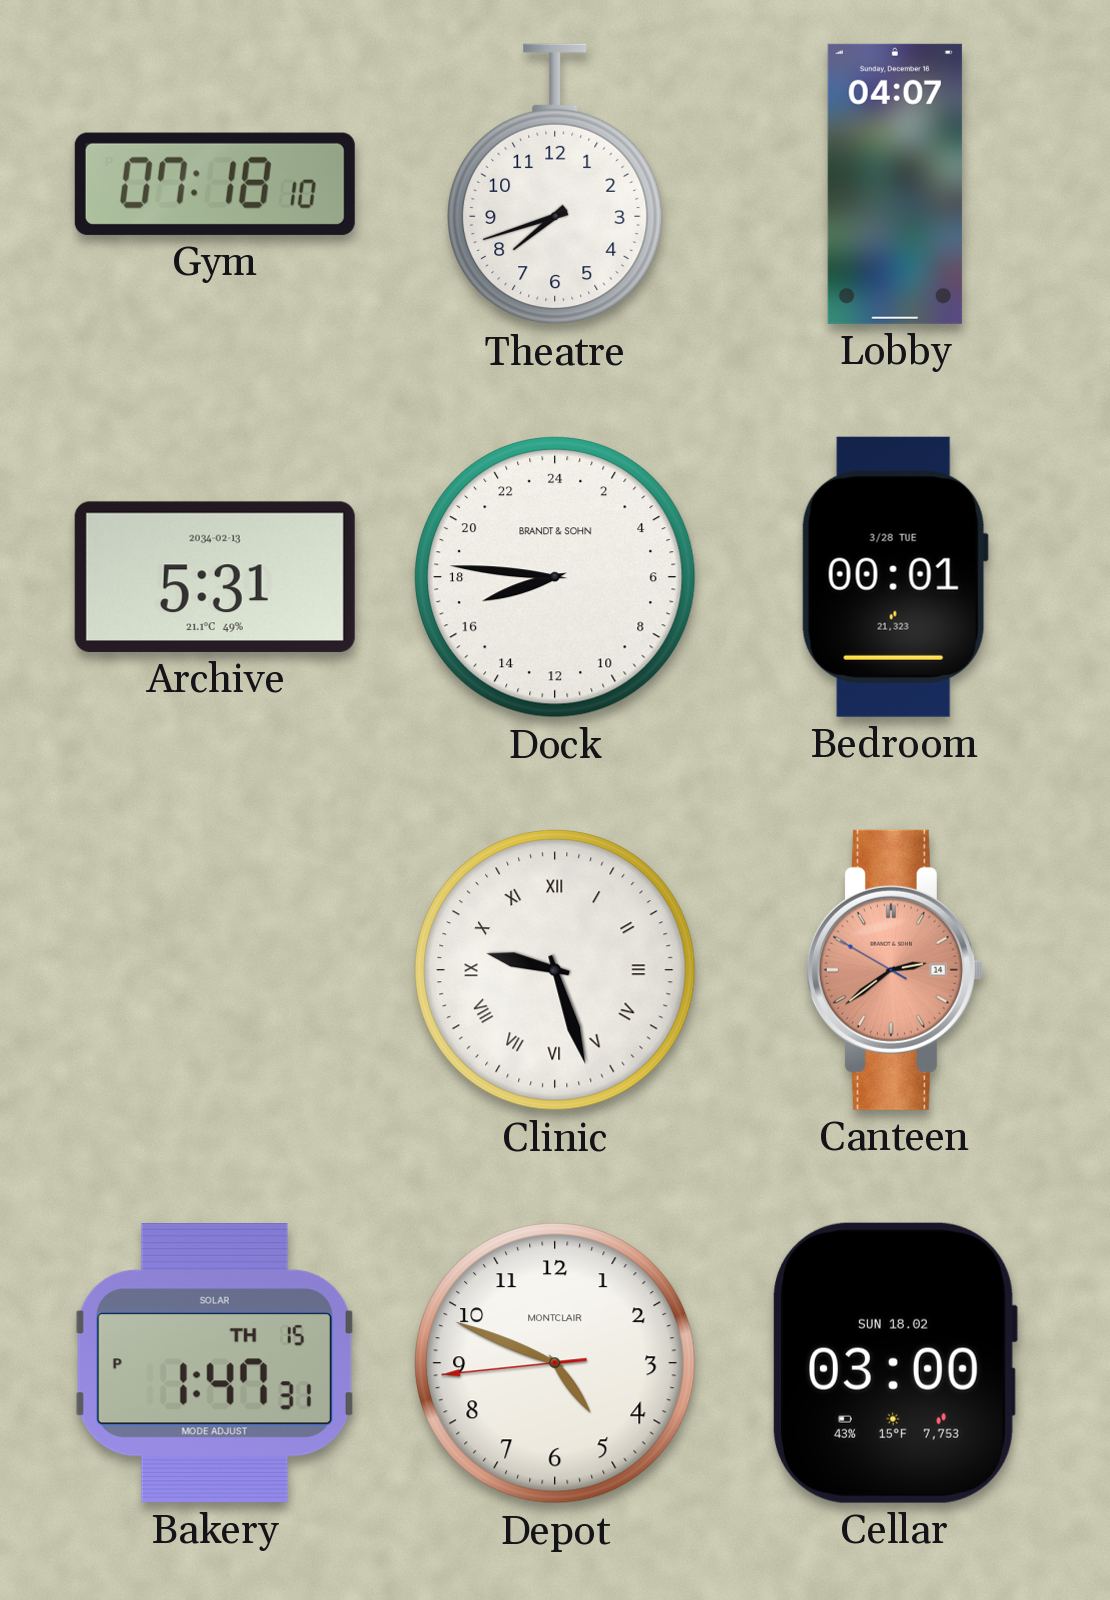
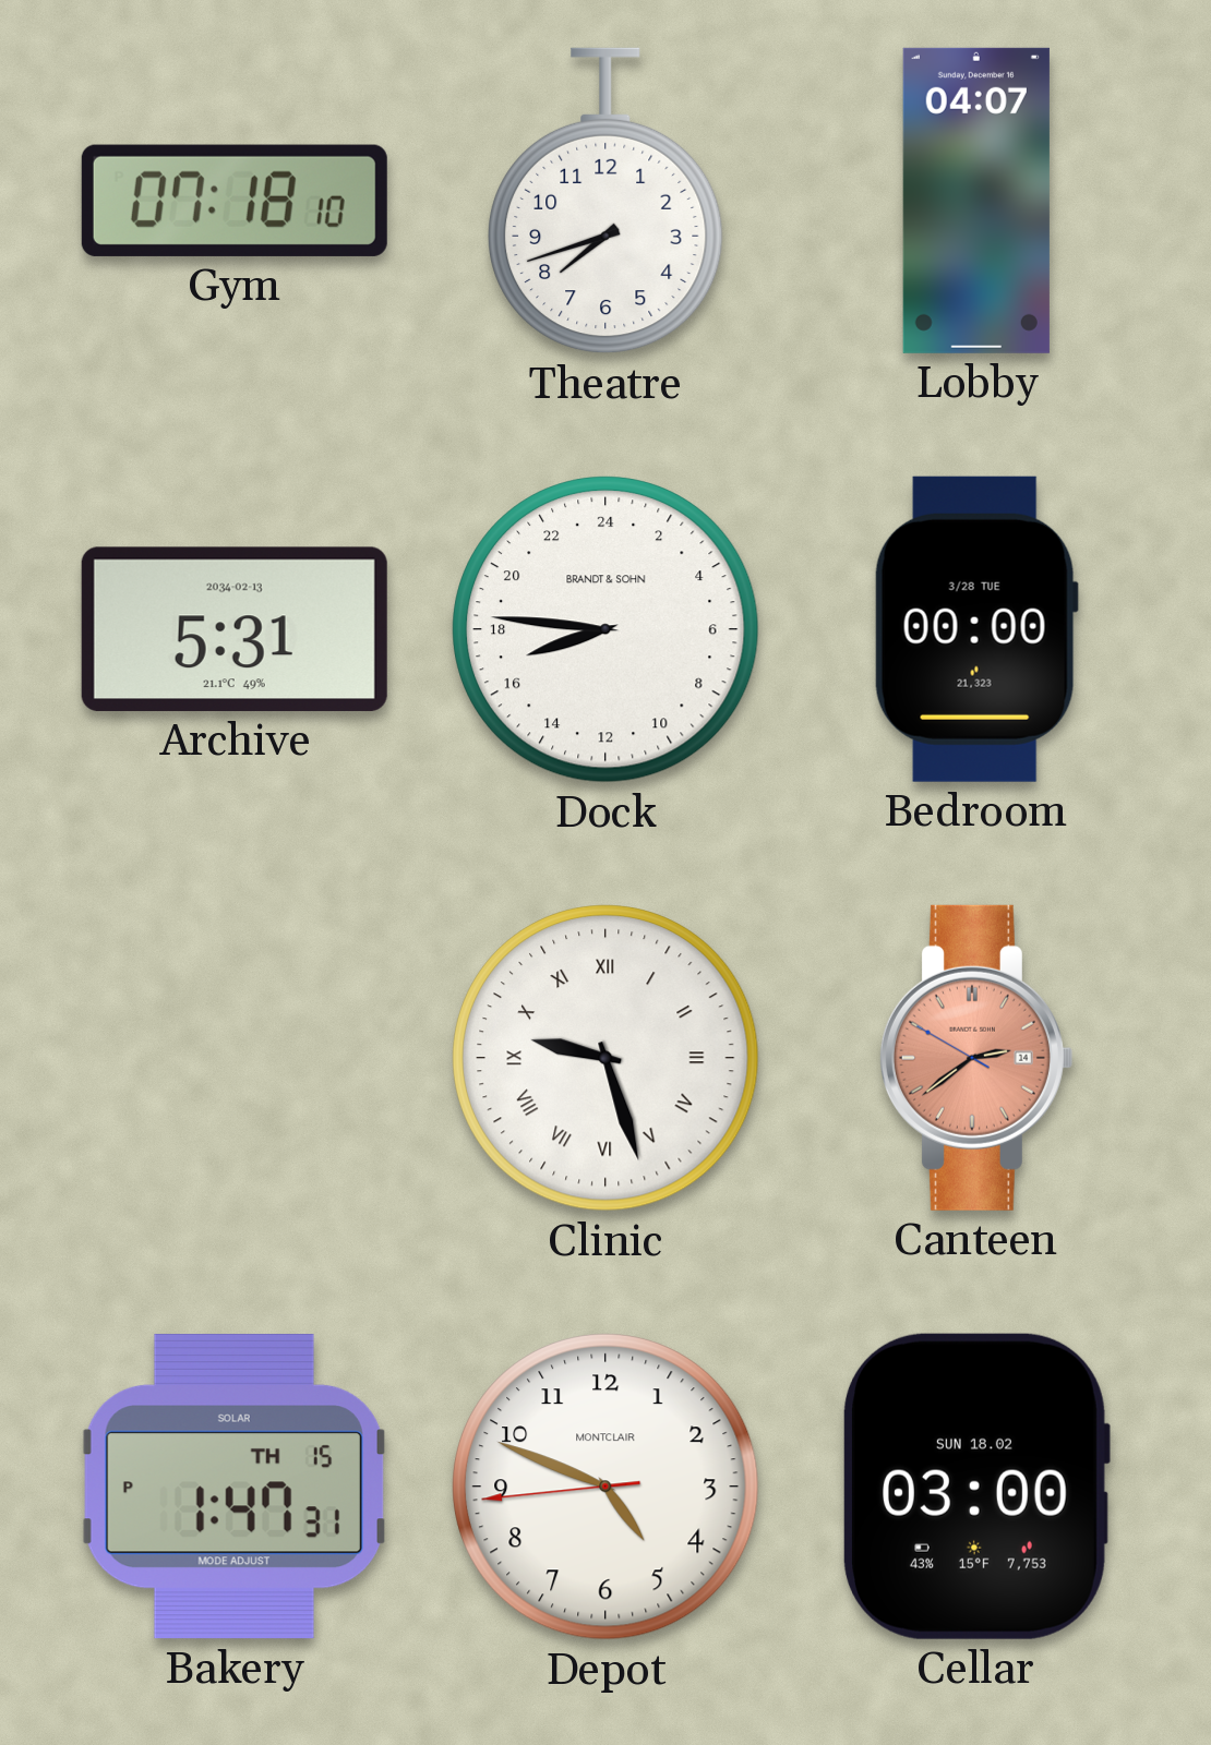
Bedroom: 00:01 -> 00:00 (976, 629)
